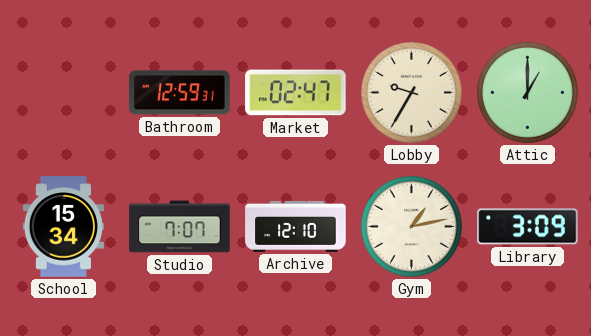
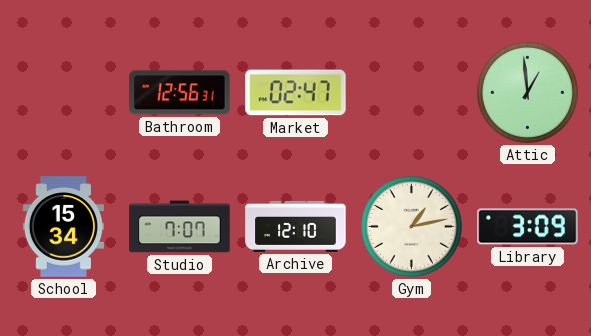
Bathroom: 12:59 -> 12:56 (180, 93)
Lobby: 9:35 -> none (411, 92)
Attic: 1:00 -> 12:59 (527, 92)
